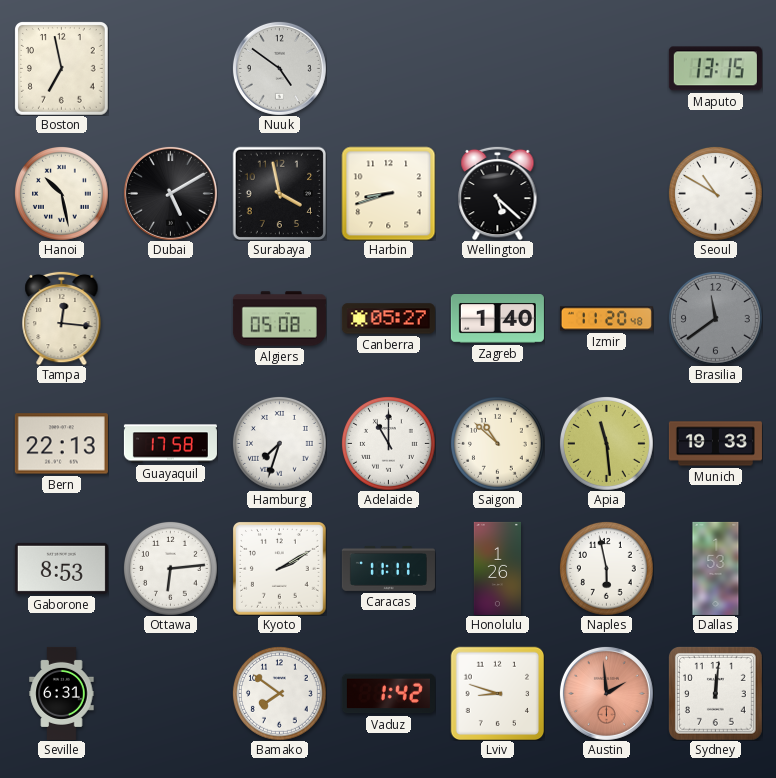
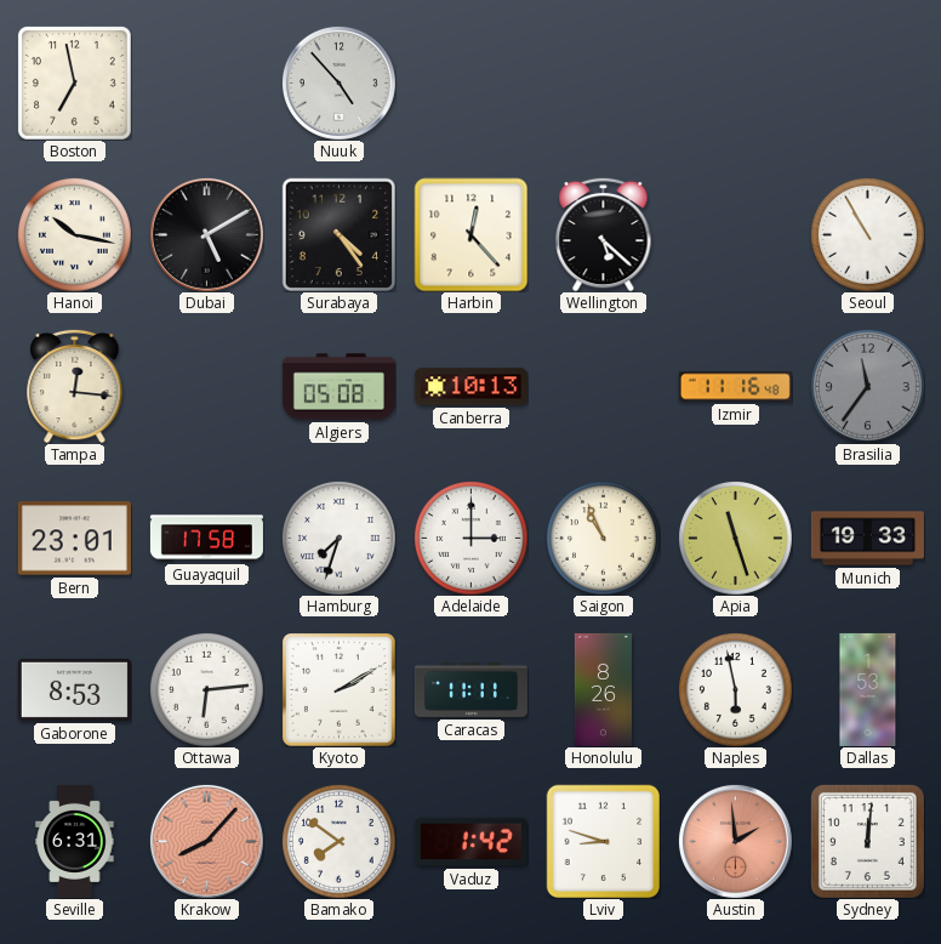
Nuuk: 4:51 -> 4:53 (338, 83)
Maputo: 13:15 -> none (715, 69)
Hanoi: 10:28 -> 10:17 (75, 235)
Surabaya: 3:58 -> 4:24 (338, 234)
Harbin: 8:42 -> 12:23 (470, 234)
Seoul: 10:50 -> 10:55 (868, 235)
Canberra: 05:27 -> 10:13 (470, 387)
Zagreb: 1:40 -> none (497, 319)
Izmir: 11:20 -> 11:16 (735, 387)
Brasilia: 11:39 -> 11:36 (868, 387)
Bern: 22:13 -> 23:01 (74, 539)
Adelaide: 11:00 -> 3:00 (472, 539)
Saigon: 10:52 -> 10:56 (604, 539)
Apia: 11:29 -> 11:27 (736, 539)
Honolulu: 1:26 -> 8:26 (603, 689)
Krakow: none -> 8:07 (206, 841)
